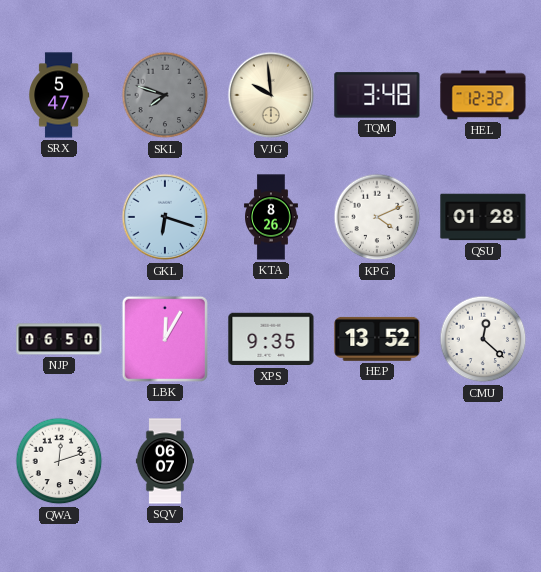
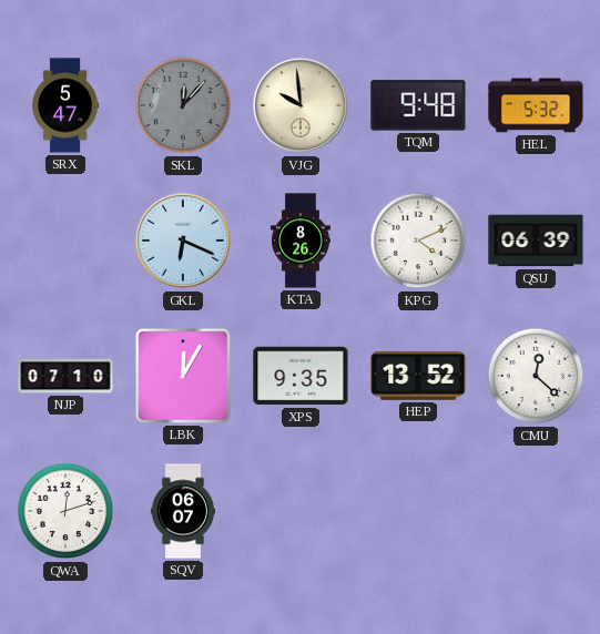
SKL: 7:48 -> 12:07 (183, 105)
TQM: 3:48 -> 9:48 (418, 105)
HEL: 12:32 -> 5:32 (536, 105)
GKL: 6:18 -> 6:19 (183, 241)
QSU: 01:28 -> 06:39 (536, 241)
NJP: 06:50 -> 07:10 (65, 376)
